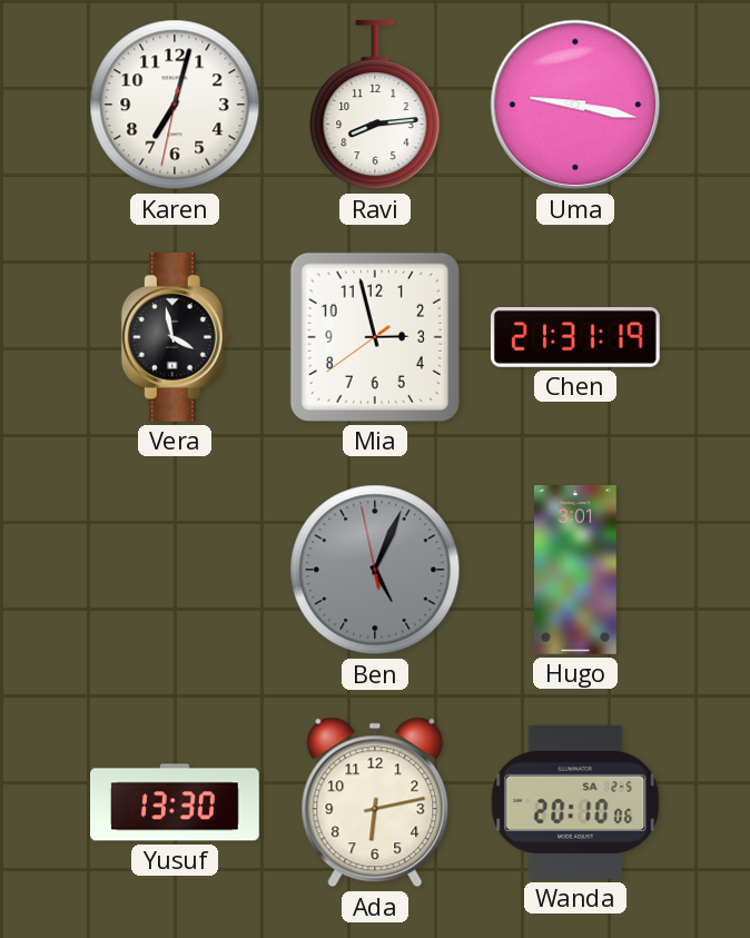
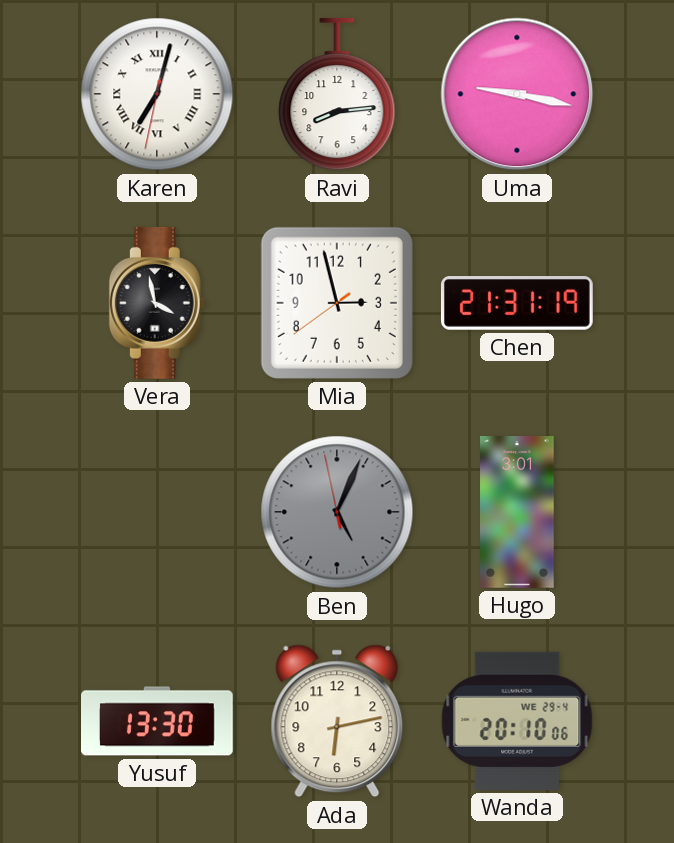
Karen numerals: Arabic -> Roman (157, 94)
Wanda date: SA 2-5 -> WE 29-4 (517, 721)
